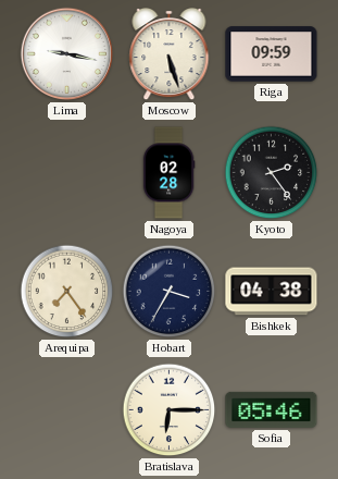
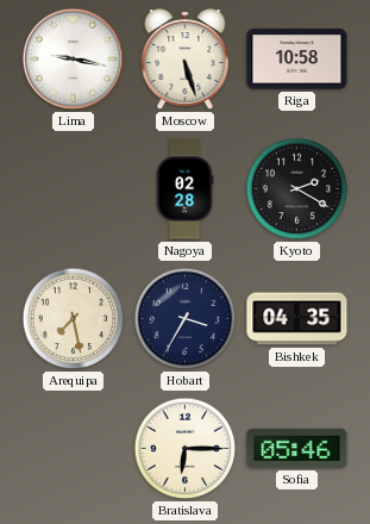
Riga: 09:59 -> 10:58 (297, 60)
Kyoto: 2:24 -> 2:20 (297, 189)
Arequipa: 7:24 -> 7:28 (74, 319)
Bishkek: 04:38 -> 04:35 (297, 319)
